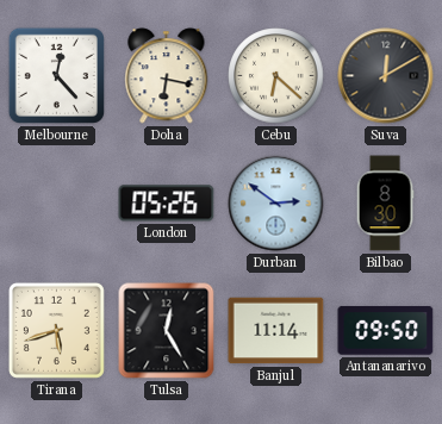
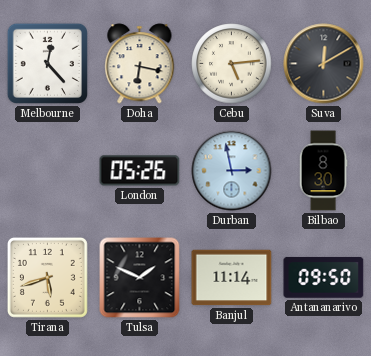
Cebu: 6:22 -> 5:14 (232, 64)
Durban: 2:51 -> 2:58 (232, 171)
Tulsa: 12:25 -> 1:49 (140, 278)
